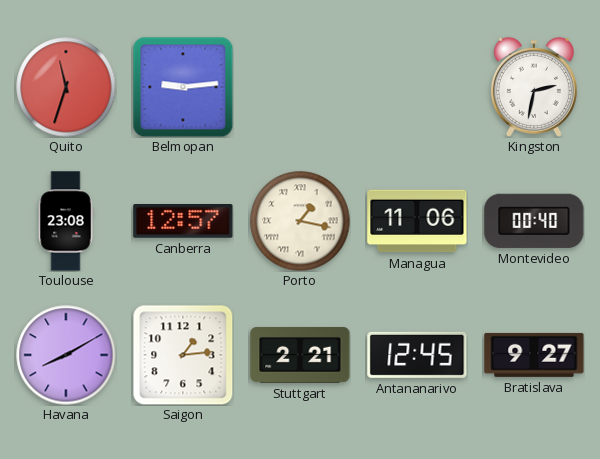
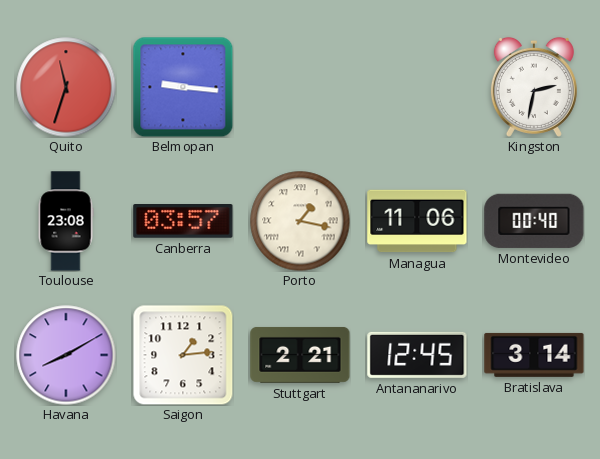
Belmopan: 9:14 -> 9:16 (183, 87)
Canberra: 12:57 -> 03:57 (183, 221)
Bratislava: 9:27 -> 3:14 (534, 355)
